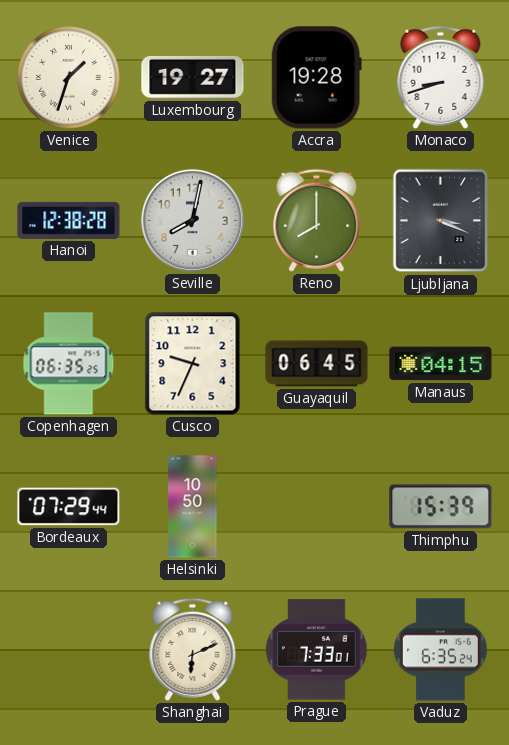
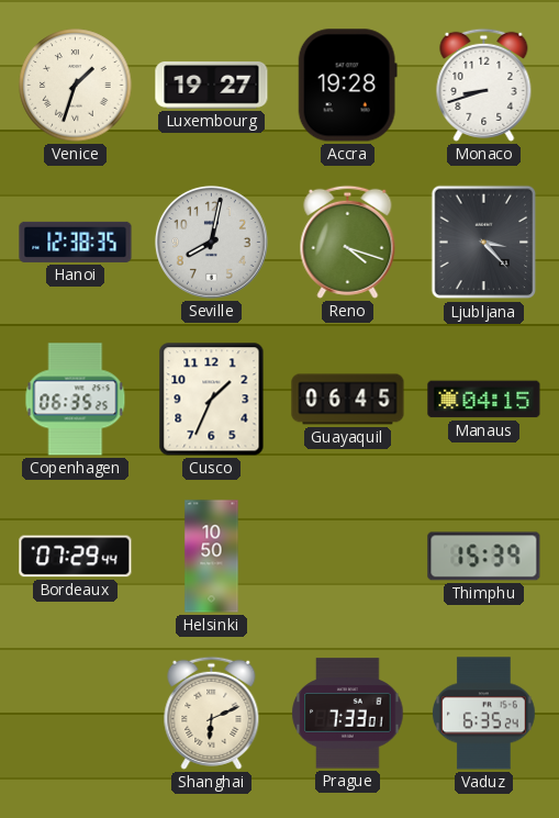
Hanoi: 12:38:28 -> 12:38:35 (76, 242)
Reno: 8:00 -> 4:18 (348, 242)
Ljubljana: 3:19 -> 3:23 (484, 243)
Cusco: 9:34 -> 1:34 (212, 400)
